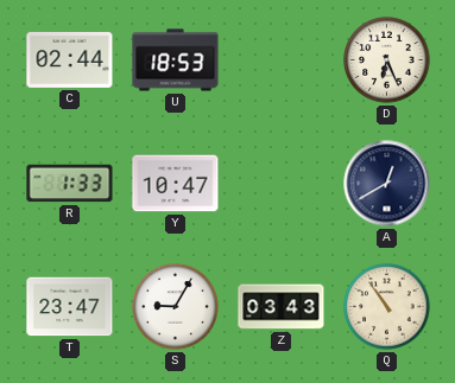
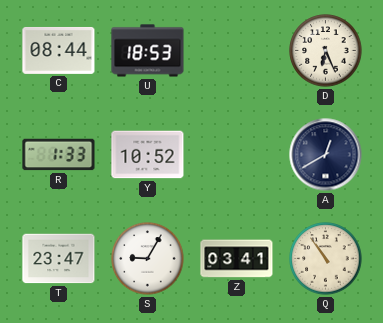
C: 02:44 -> 08:44 (59, 50)
Y: 10:47 -> 10:52 (148, 155)
Z: 03:43 -> 03:41 (237, 259)
